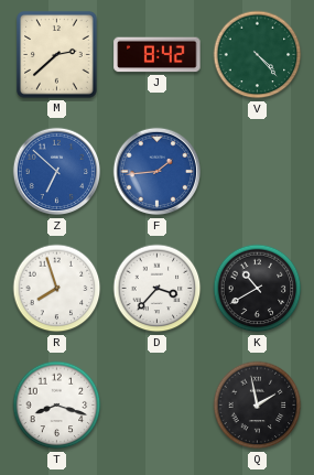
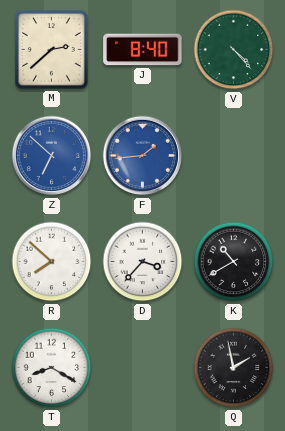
J: 8:42 -> 8:40 (143, 50)
R: 7:57 -> 7:52 (52, 262)
T: 8:18 -> 8:20 (52, 368)
